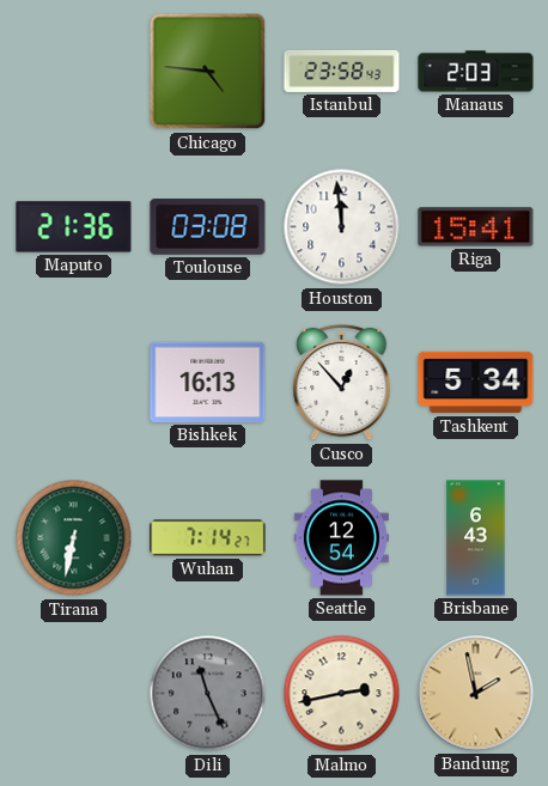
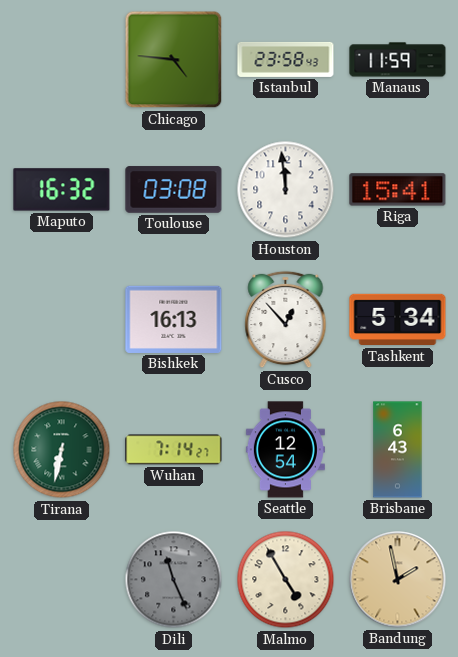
Manaus: 2:03 -> 11:59 (398, 60)
Maputo: 21:36 -> 16:32 (62, 190)
Malmo: 2:43 -> 4:55 (286, 580)
